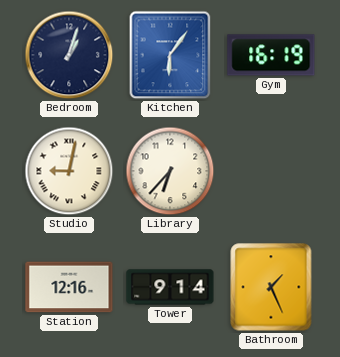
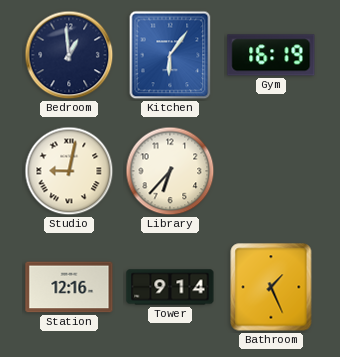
Bedroom: 1:03 -> 12:59 (69, 55)
